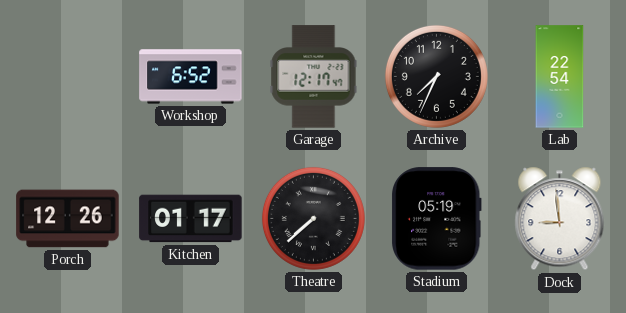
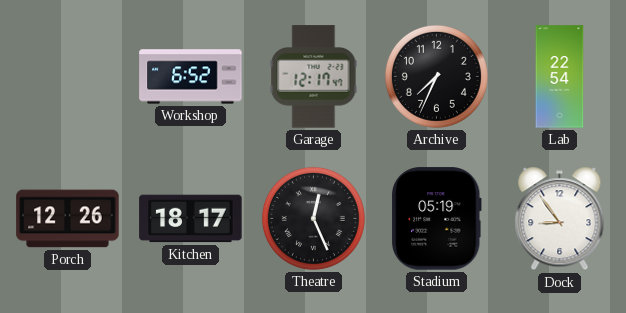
Kitchen: 01:17 -> 18:17 (191, 219)
Theatre: 7:38 -> 12:26 (313, 218)
Dock: 8:59 -> 8:54 (560, 219)
